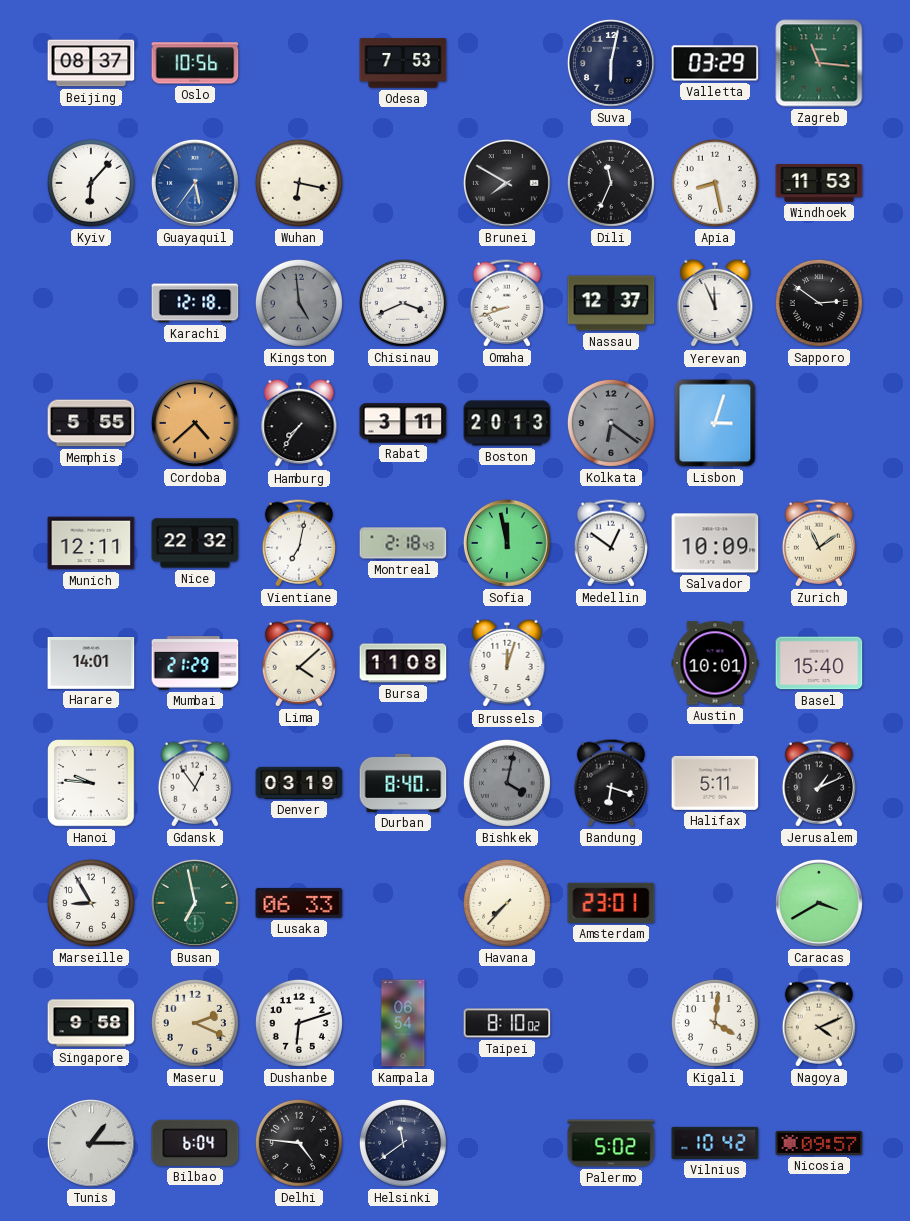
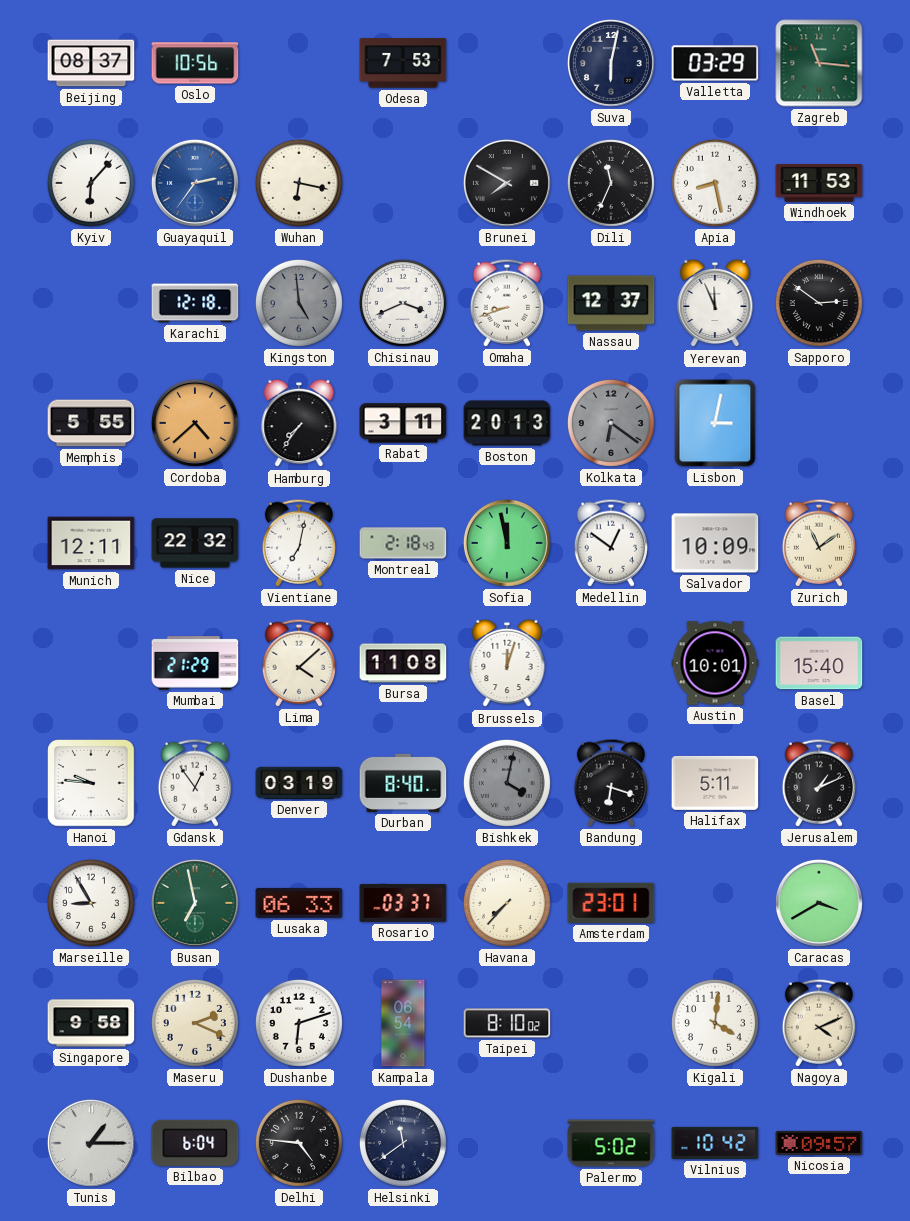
Guayaquil: 5:36 -> 2:36 (195, 183)
Lisbon: 3:03 -> 3:02 (715, 423)
Harare: 14:01 -> none (91, 664)
Rosario: none -> 03:37 (403, 903)
